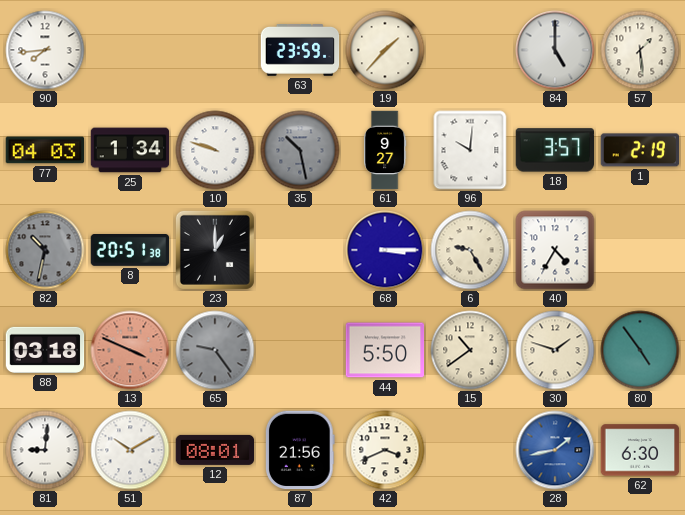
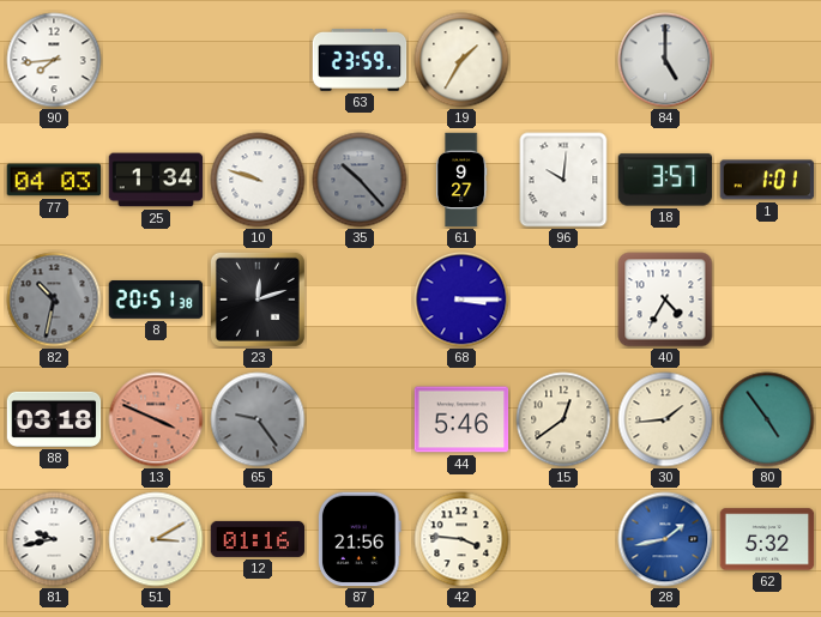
19: 1:37 -> 1:35 (461, 60)
57: 1:29 -> none (640, 50)
35: 10:28 -> 10:23 (360, 180)
1: 2:19 -> 1:01 (767, 180)
23: 1:00 -> 12:12 (258, 300)
6: 9:25 -> none (470, 250)
44: 5:50 -> 5:46 (461, 419)
15: 10:39 -> 12:39 (563, 419)
30: 1:48 -> 1:44 (665, 419)
81: 9:01 -> 9:43 (54, 539)
51: 10:10 -> 3:10 (156, 539)
12: 08:01 -> 01:16 (258, 539)
42: 3:41 -> 3:46 (461, 539)
62: 6:30 -> 5:32 (767, 539)
